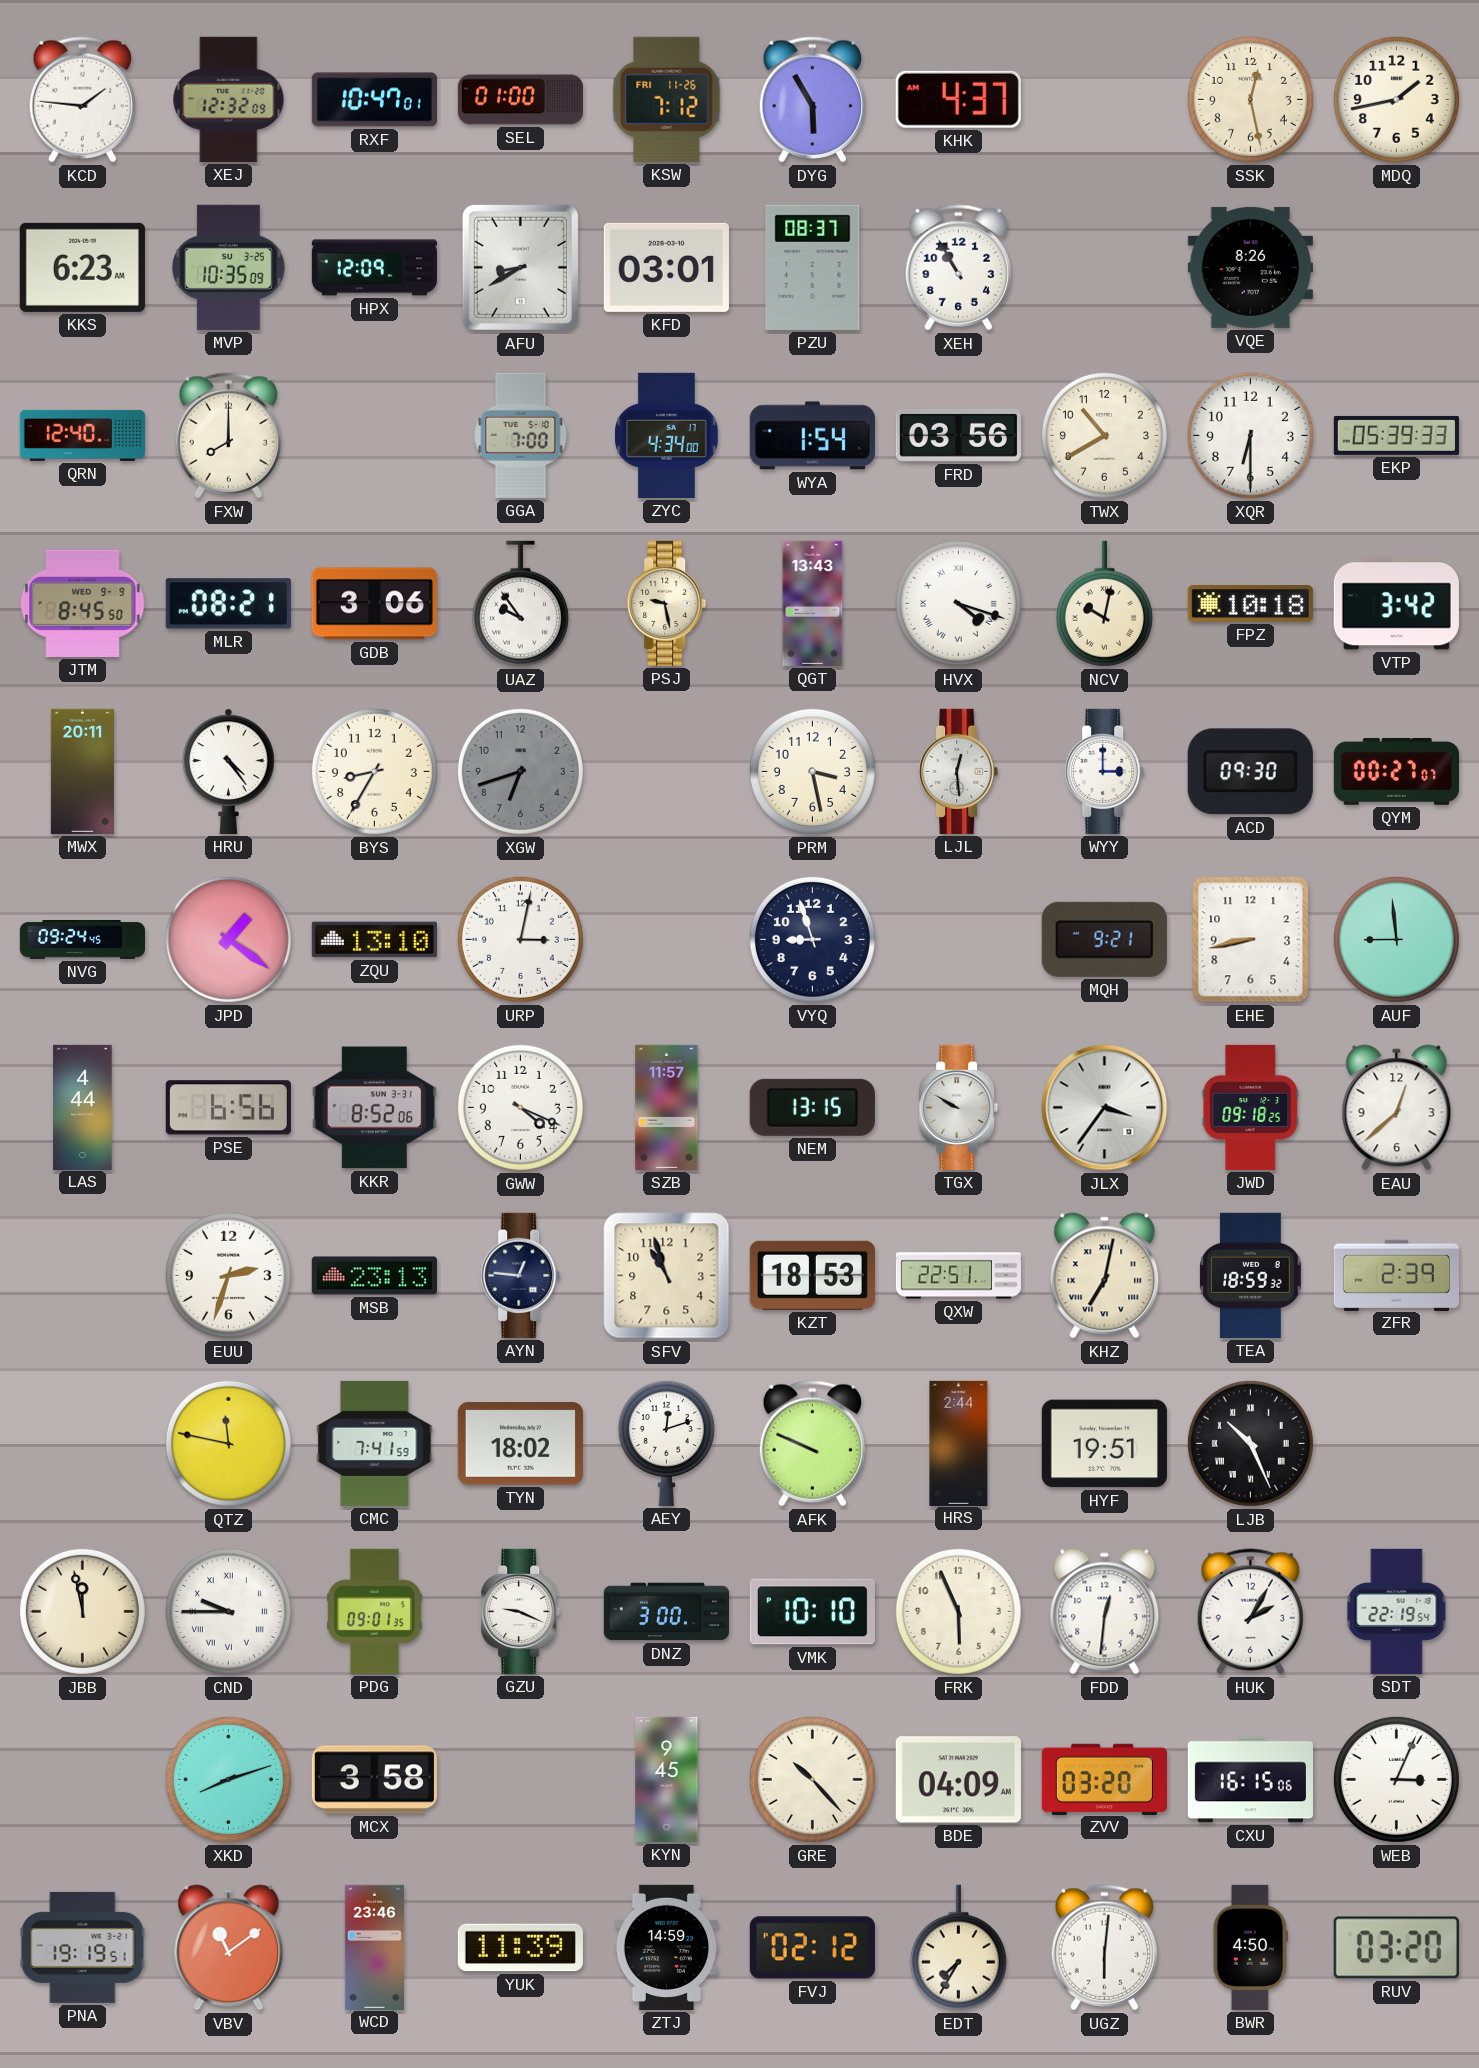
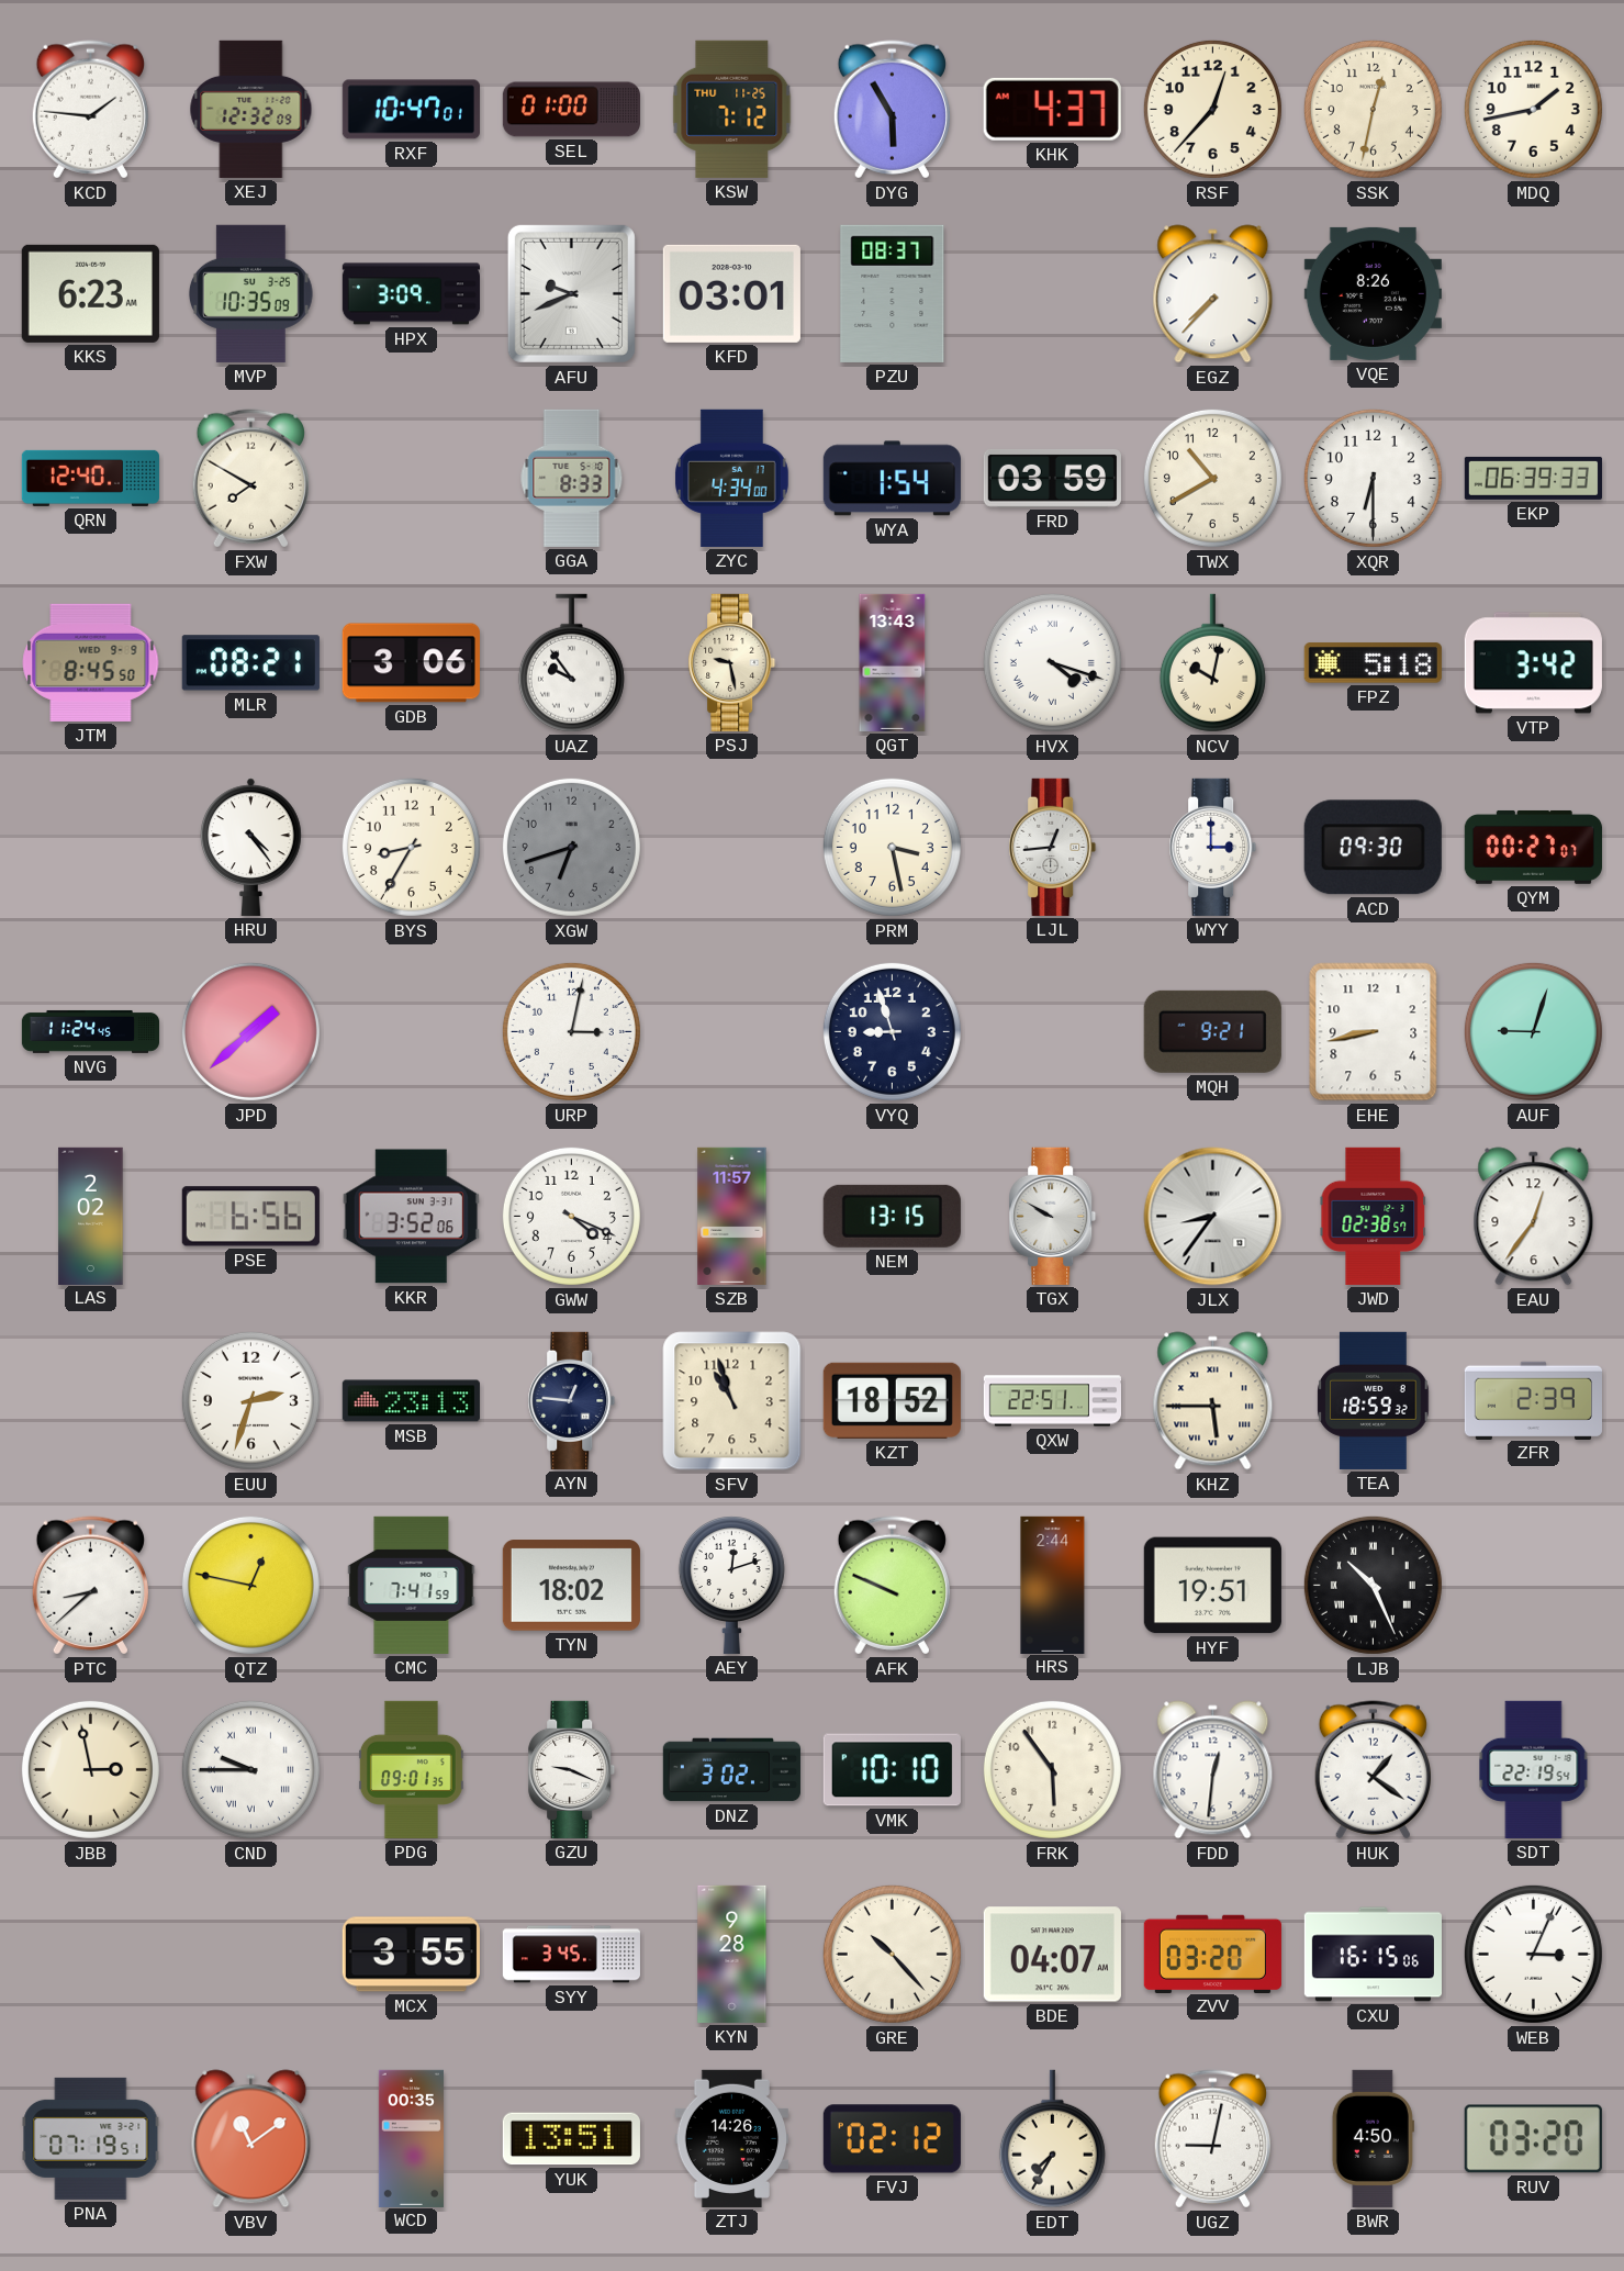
KSW date: FRI 11-26 -> THU 11-25 (732, 109)
RSF: none -> 12:37 (1212, 109)
SSK: 12:28 -> 12:32 (1373, 109)
HPX: 12:09 -> 3:09 (411, 294)
AFU: 8:40 -> 9:41 (571, 293)
XEH: 10:55 -> none (958, 268)
EGZ: none -> 7:37 (1213, 294)
FXW: 8:00 -> 7:50 (250, 479)
GGA: 7:00 -> 8:33 (572, 478)
FRD: 03:56 -> 03:59 (1052, 478)
EKP: 05:39 -> 06:39 (1533, 478)
FPZ: 10:18 -> 5:18 (1373, 663)
MWX: 20:11 -> none (82, 771)
LJL: 12:29 -> 12:44 (1053, 847)
NVG: 09:24 -> 11:24 (90, 1031)
JPD: 1:21 -> 1:38 (250, 1031)
ZQU: 13:10 -> none (374, 940)
AUF: 8:59 -> 9:03 (1533, 1031)
LAS: 4:44 -> 2:02 (91, 1216)
KKR: 8:52 -> 3:52 (411, 1217)
JLX: 3:36 -> 8:36 (1213, 1217)
JWD: 09:18 -> 02:38 (1374, 1216)
EAU: 12:38 -> 12:36 (1534, 1217)
KZT: 18:53 -> 18:52 (892, 1400)
KHZ: 7:02 -> 5:45 (1213, 1401)
PTC: none -> 8:38 (90, 1586)
QTZ: 11:47 -> 12:47 (250, 1585)
JBB: 11:58 -> 2:58 (90, 1769)
DNZ: 3:00 -> 3:02 (731, 1770)
FRK: 5:56 -> 5:54 (1052, 1769)
HUK: 2:05 -> 1:21 (1373, 1770)
XKD: 8:12 -> none (228, 1779)
MCX: 3:58 -> 3:55 (411, 1955)
SYY: none -> 3:45 (571, 1955)
KYN: 9:45 -> 9:28 (732, 1954)
BDE: 04:09 -> 04:07 (1052, 1955)
PNA: 19:19 -> 07:19 (91, 2138)
WCD: 23:46 -> 00:35 (411, 2138)
YUK: 11:39 -> 13:51 (571, 2139)
ZTJ: 14:59 -> 14:26 (731, 2138)
UGZ: 6:01 -> 9:02 (1212, 2139)
